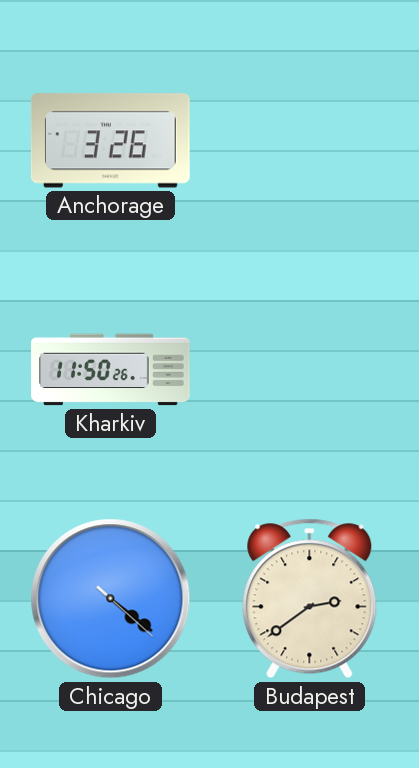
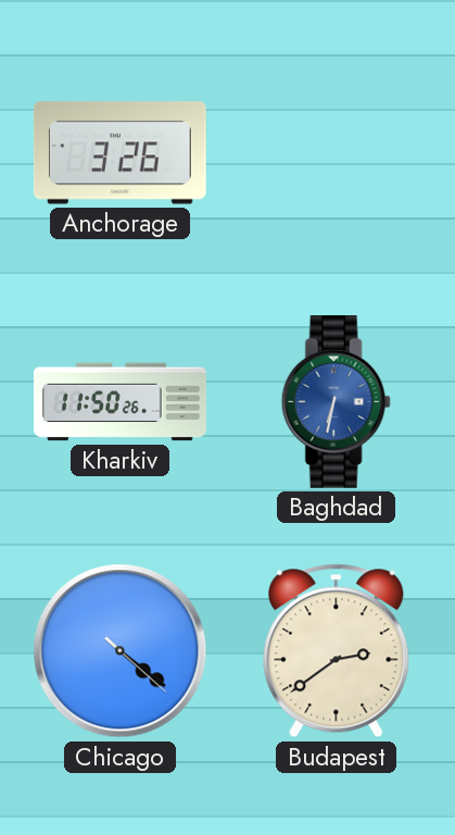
Baghdad: none -> 6:32 (336, 401)
